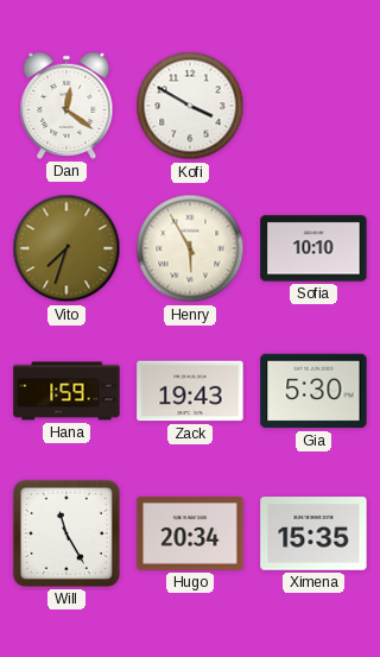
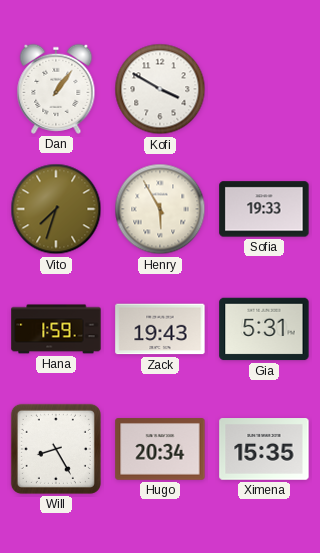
Dan: 12:21 -> 1:06 (56, 89)
Sofia: 10:10 -> 19:33 (264, 209)
Gia: 5:30 -> 5:31 (264, 329)
Will: 11:25 -> 8:25 (56, 449)
